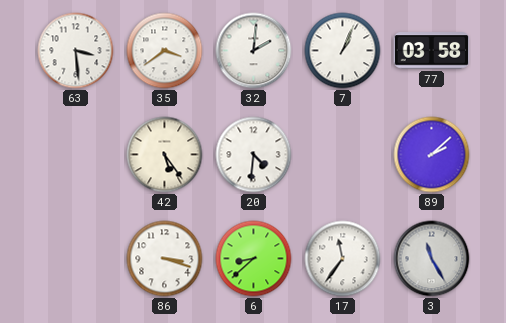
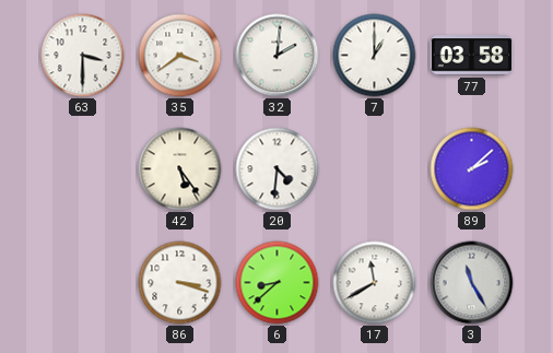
63: 3:29 -> 3:30 (83, 56)
7: 1:04 -> 1:00 (375, 56)
17: 11:36 -> 11:40 (375, 283)
